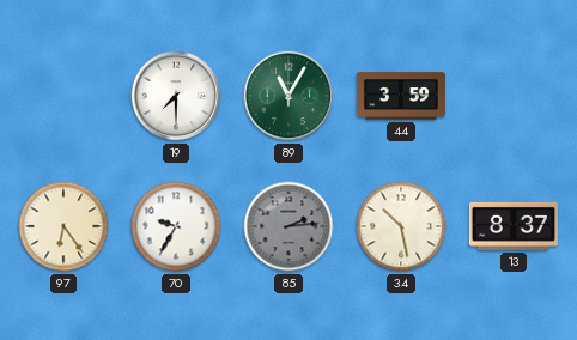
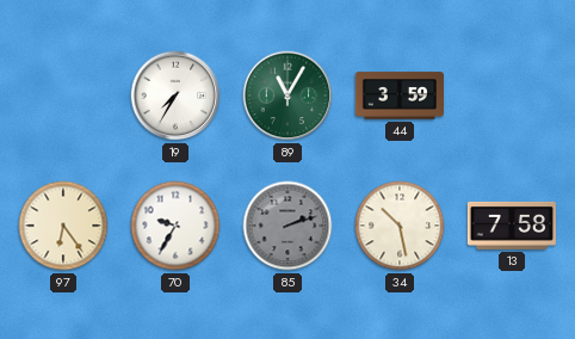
19: 7:30 -> 7:35 (175, 95)
85: 2:14 -> 2:12 (287, 226)
13: 8:37 -> 7:58 (512, 226)
